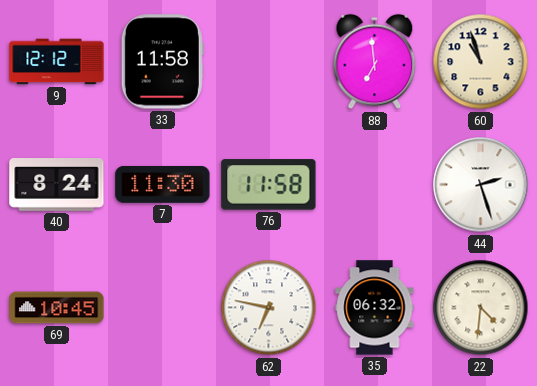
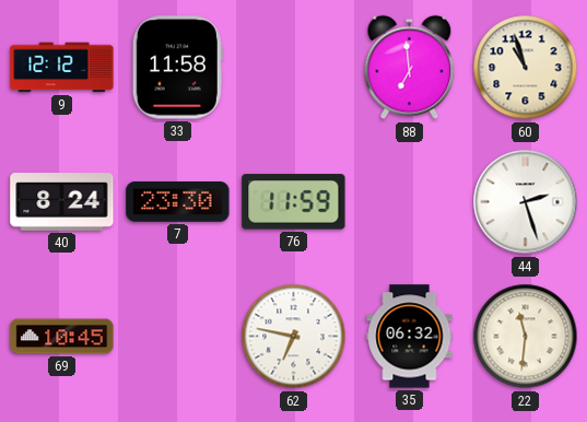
7: 11:30 -> 23:30 (178, 201)
76: 11:58 -> 11:59 (294, 202)
22: 4:31 -> 11:31 (526, 337)
